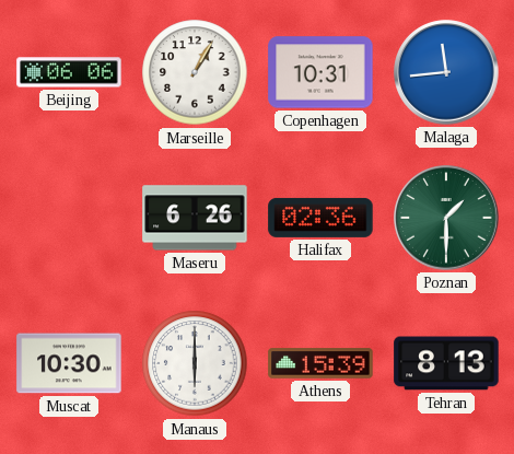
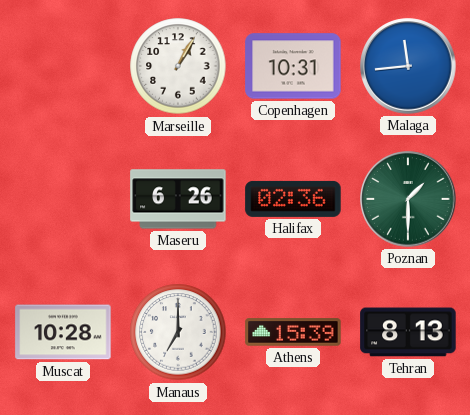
Beijing: 06:06 -> none (69, 72)
Muscat: 10:30 -> 10:28 (63, 332)
Manaus: 6:00 -> 7:00 (178, 332)
